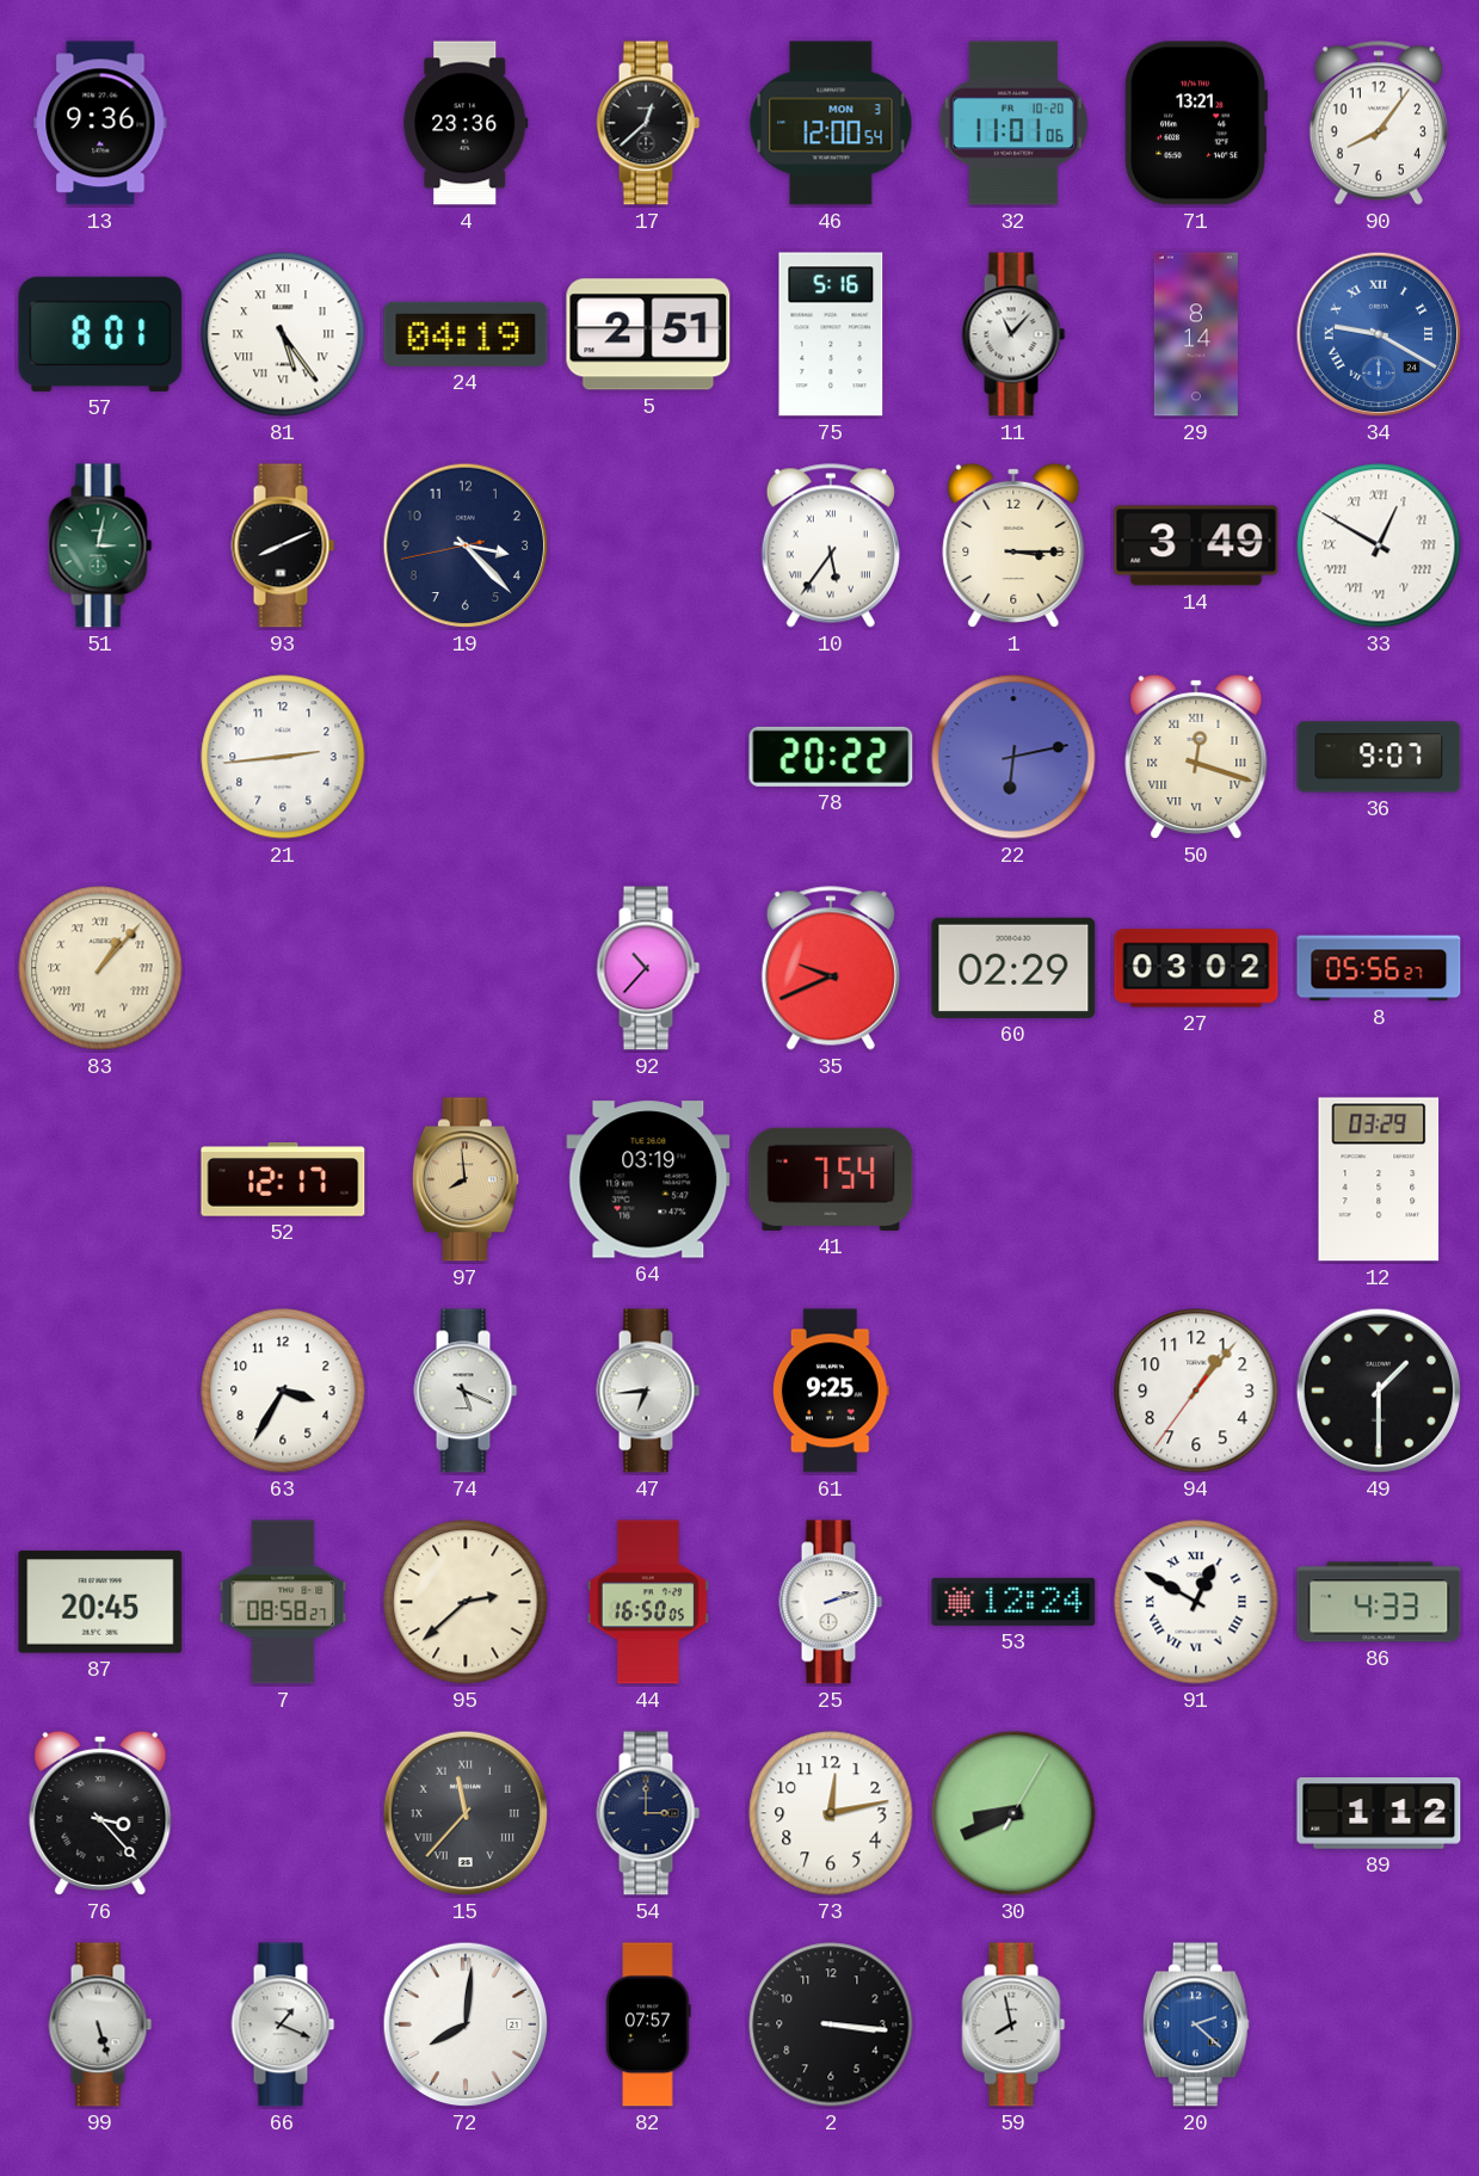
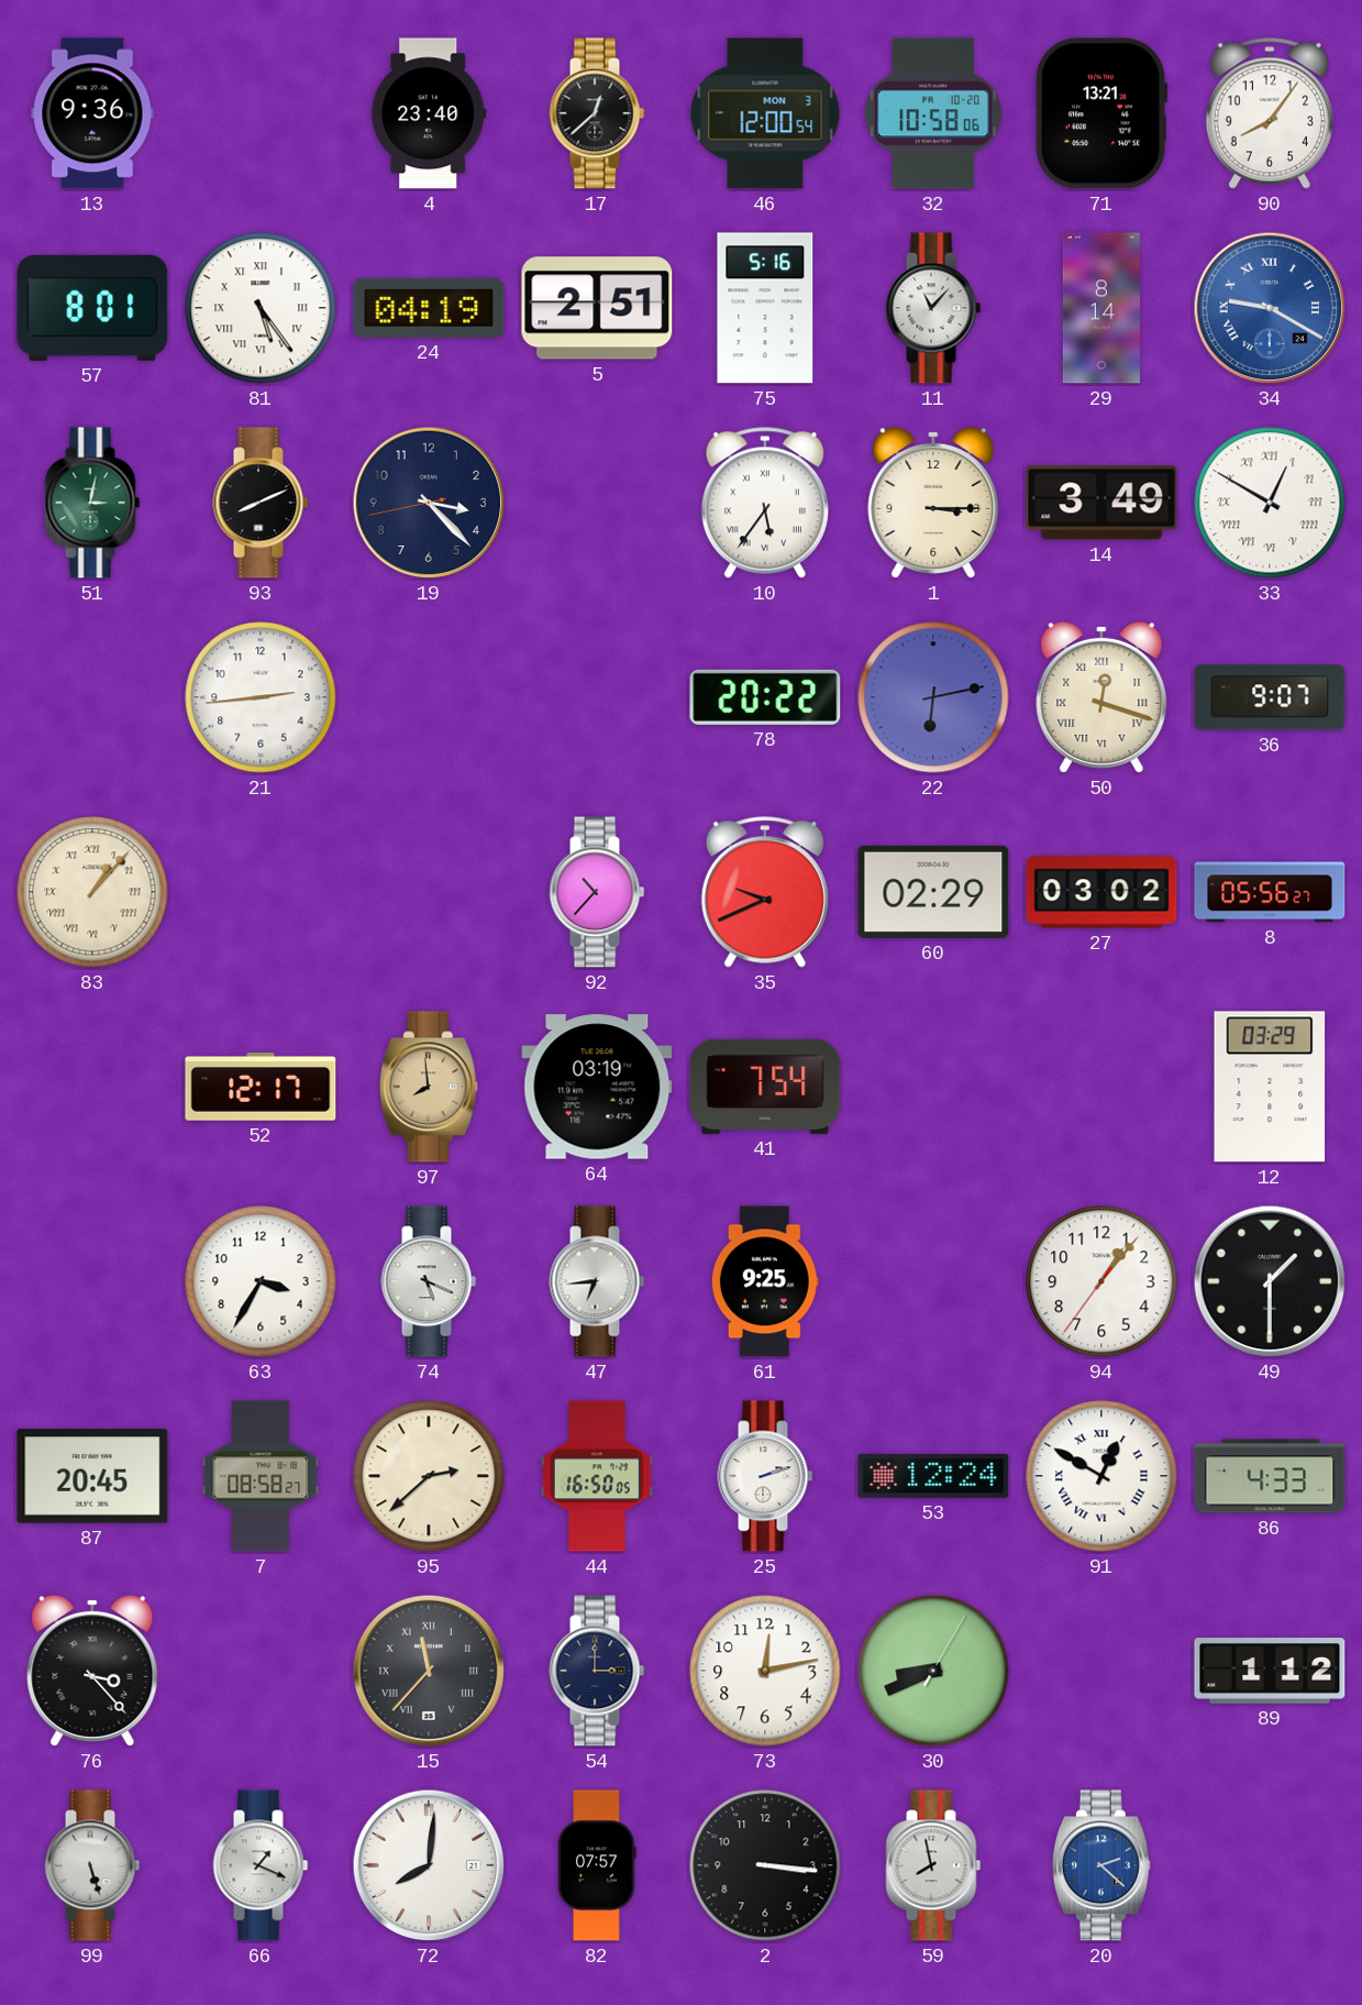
4: 23:36 -> 23:40 (429, 113)
32: 11:01 -> 10:58 (933, 113)
